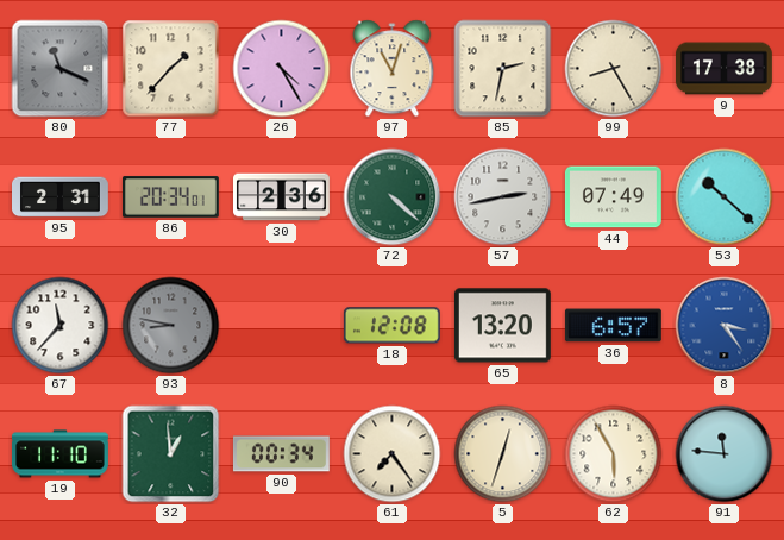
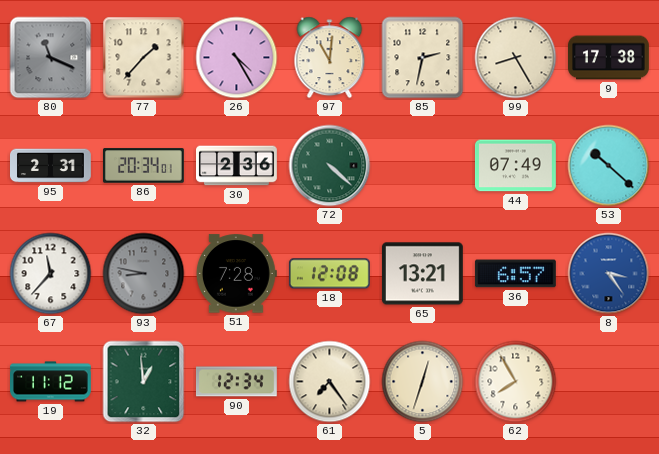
97: 11:03 -> 11:01 (330, 58)
57: 2:43 -> none (503, 197)
51: none -> 7:28 (236, 274)
65: 13:20 -> 13:21 (422, 274)
19: 11:10 -> 11:12 (51, 382)
90: 00:34 -> 12:34 (236, 382)
62: 5:55 -> 7:55 (516, 382)
91: 11:46 -> none (725, 454)
